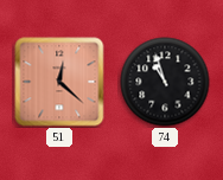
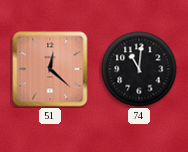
74: 10:57 -> 11:01 (139, 69)
